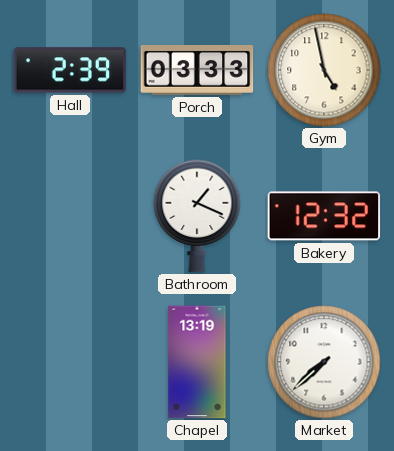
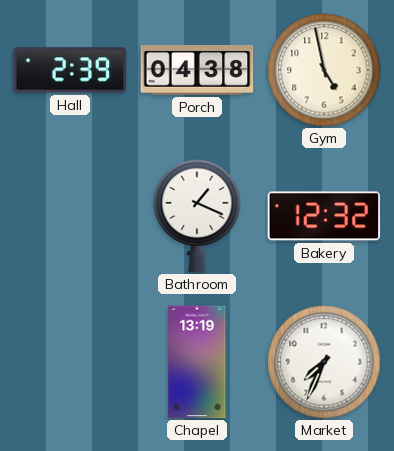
Porch: 03:33 -> 04:38 (197, 70)
Market: 7:38 -> 7:34 (324, 362)
